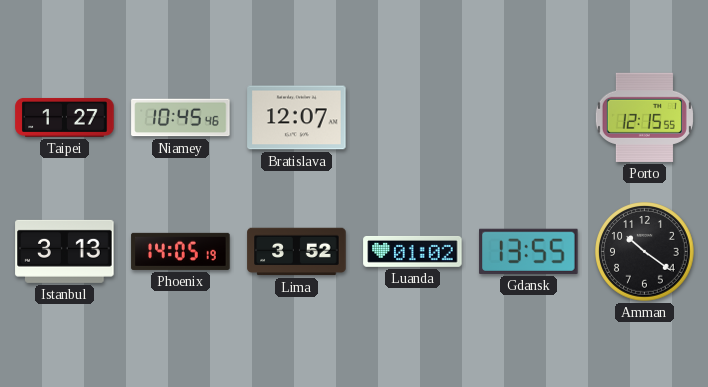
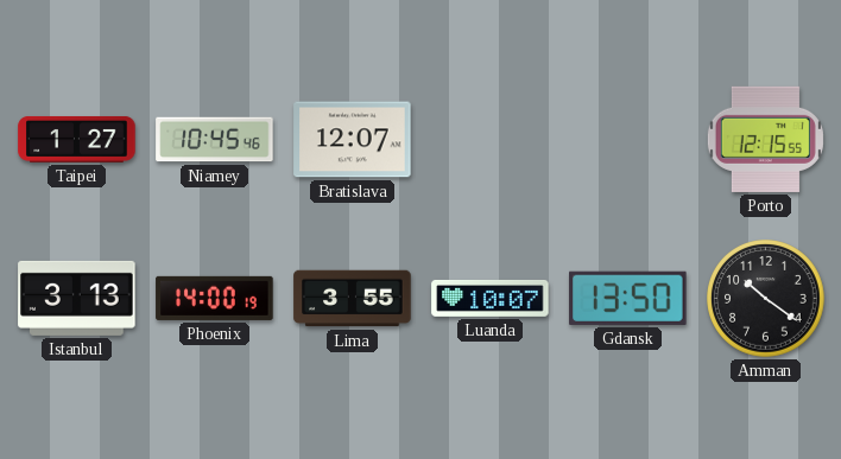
Phoenix: 14:05 -> 14:00 (215, 298)
Lima: 3:52 -> 3:55 (353, 299)
Luanda: 01:02 -> 10:07 (491, 298)
Gdansk: 13:55 -> 13:50 (628, 298)
